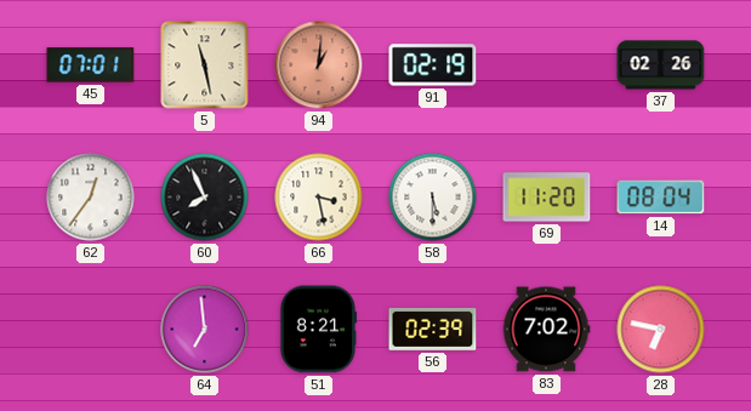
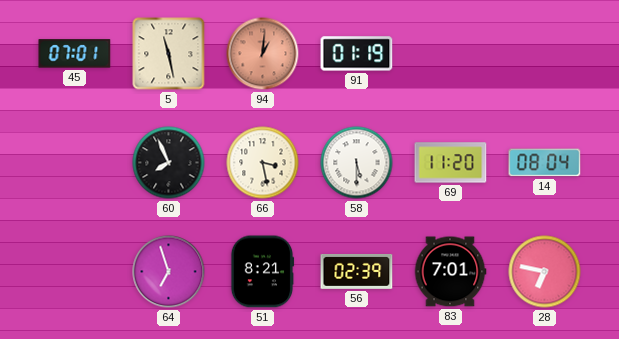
91: 02:19 -> 01:19 (357, 54)
37: 02:26 -> none (661, 65)
62: 12:36 -> none (91, 198)
64: 6:59 -> 6:57 (169, 272)
83: 7:02 -> 7:01 (450, 272)
